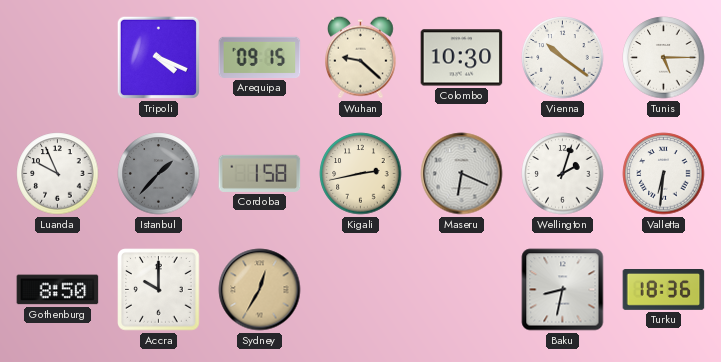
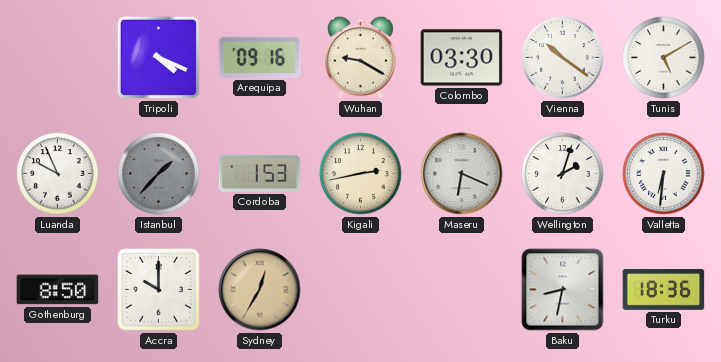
Arequipa: 09:15 -> 09:16 (260, 57)
Wuhan: 9:22 -> 9:20 (361, 57)
Colombo: 10:30 -> 03:30 (462, 58)
Tunis: 5:15 -> 5:10 (664, 58)
Cordoba: 1:58 -> 1:53 (260, 173)
